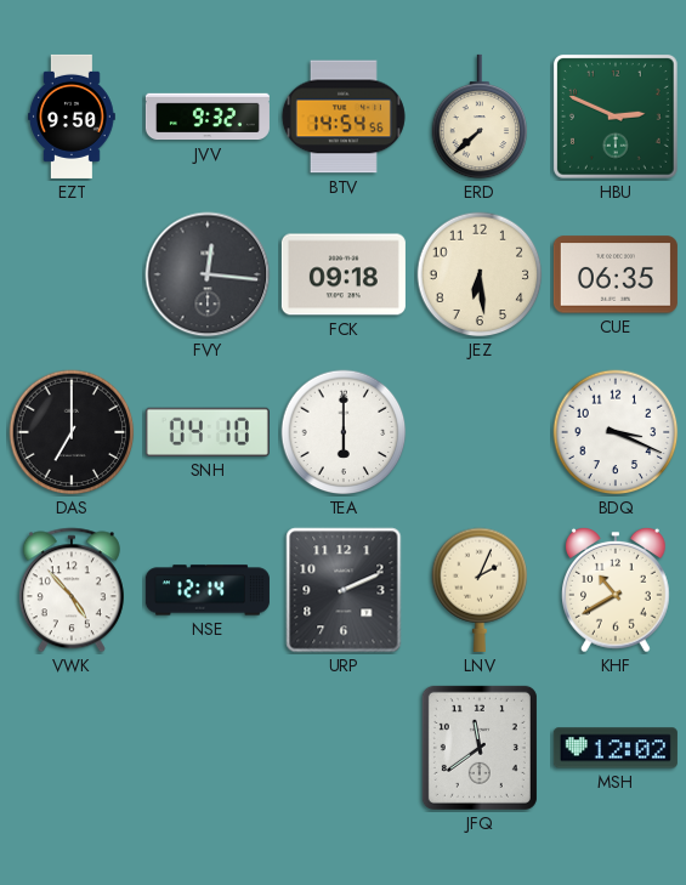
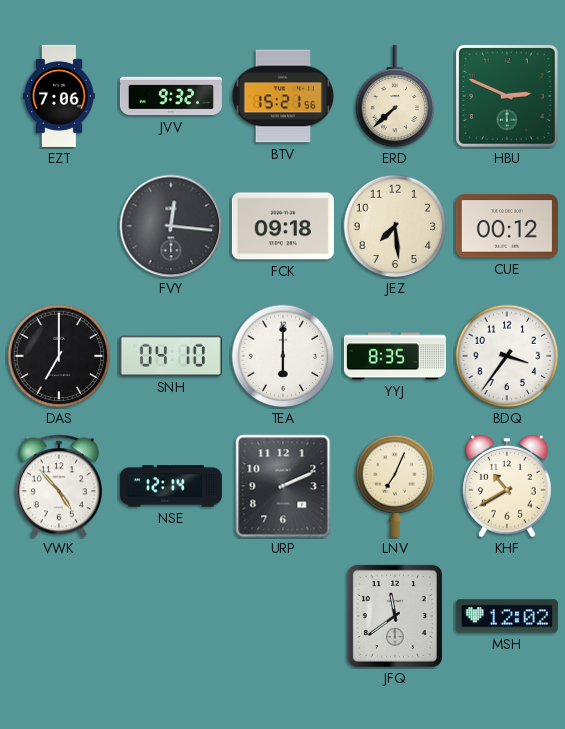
EZT: 9:50 -> 7:06 (60, 96)
BTV: 14:54 -> 15:21 (283, 96)
JEZ: 6:29 -> 7:29 (395, 226)
CUE: 06:35 -> 00:12 (507, 226)
YYJ: none -> 8:35 (395, 356)
BDQ: 3:19 -> 3:36 (507, 356)
LNV: 2:04 -> 7:04 (395, 486)
